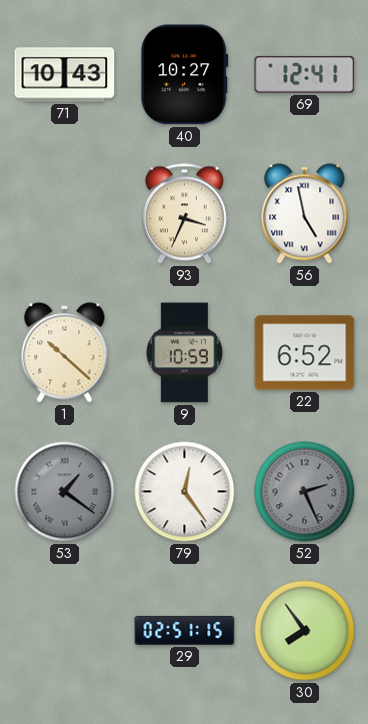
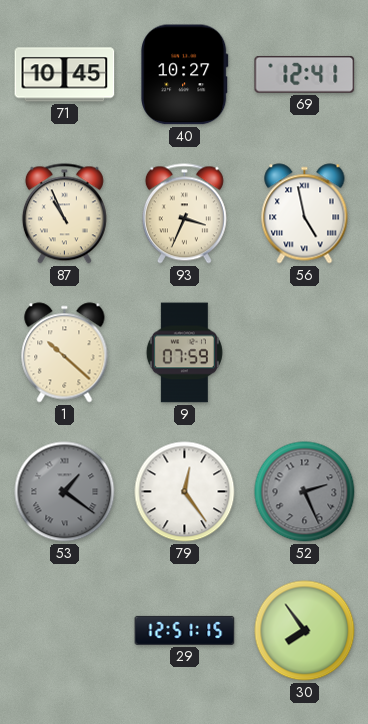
71: 10:43 -> 10:45 (65, 75)
87: none -> 10:56 (64, 214)
9: 10:59 -> 07:59 (184, 353)
22: 6:52 -> none (305, 353)
29: 02:51 -> 12:51 (185, 630)
